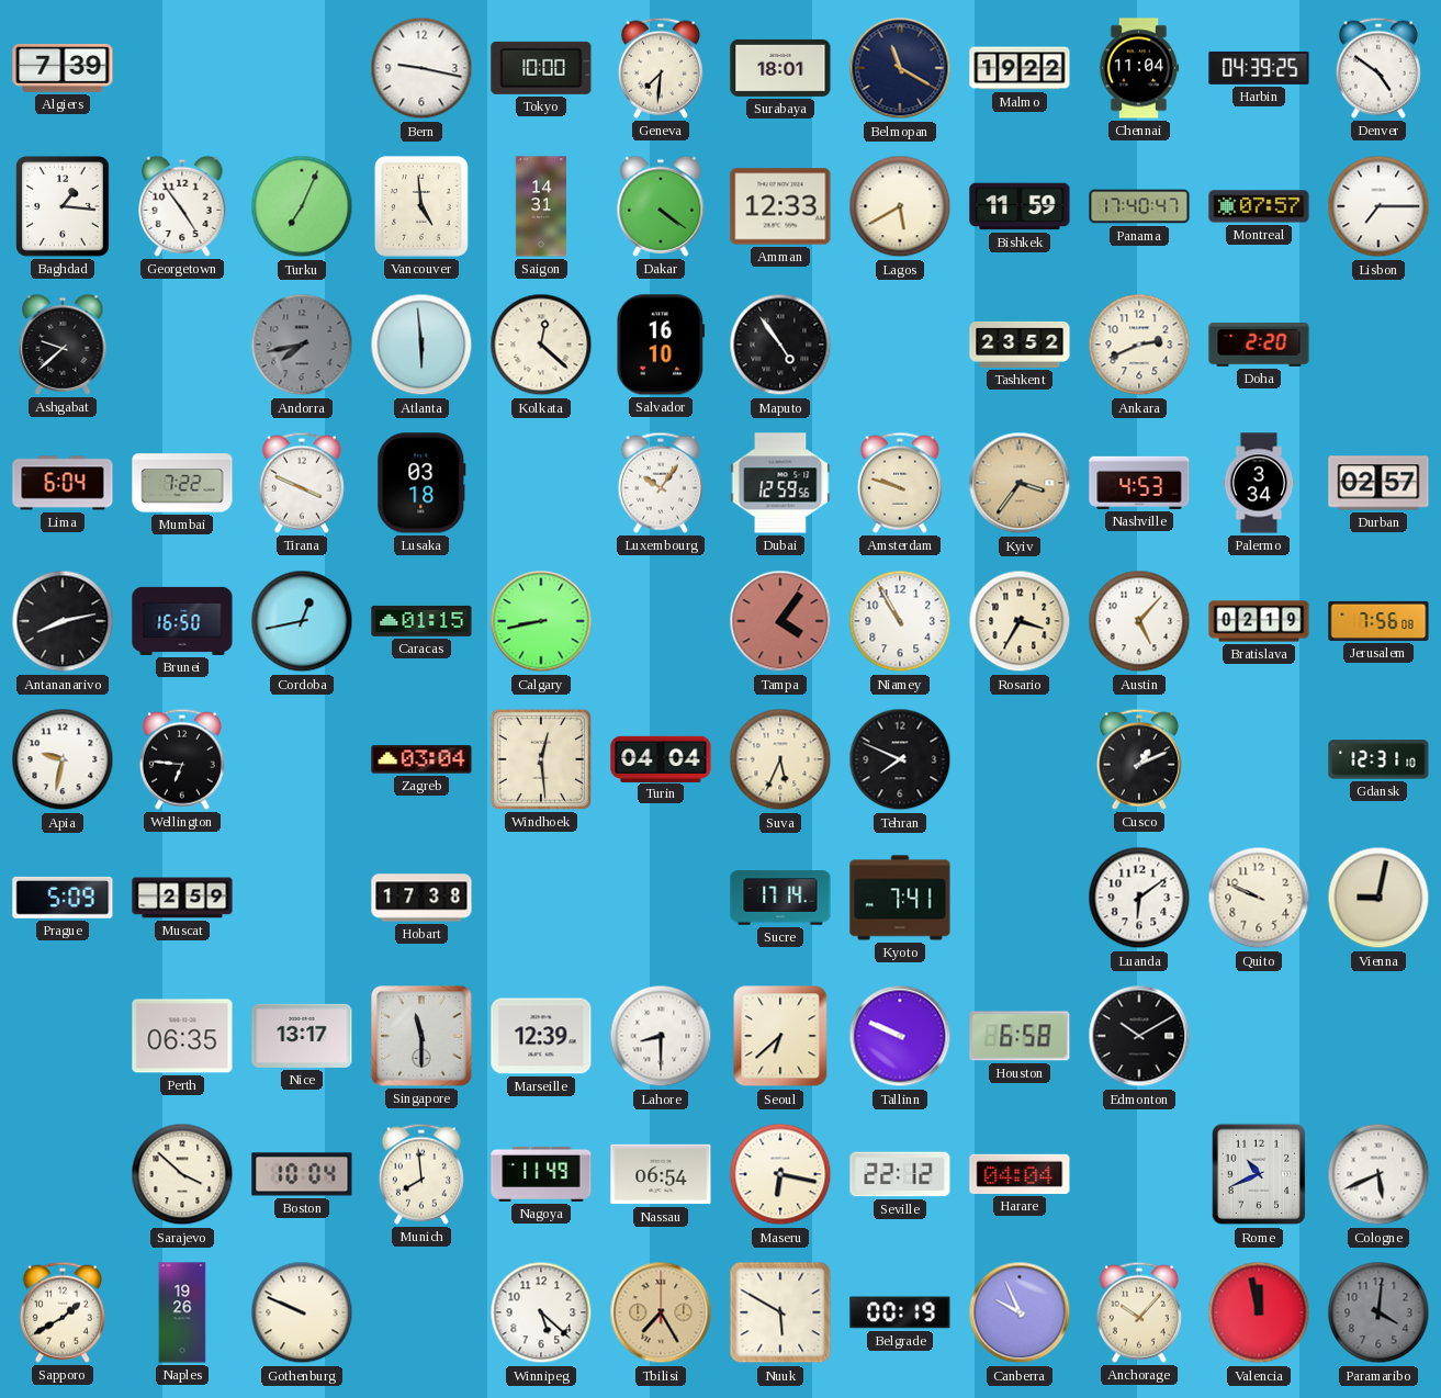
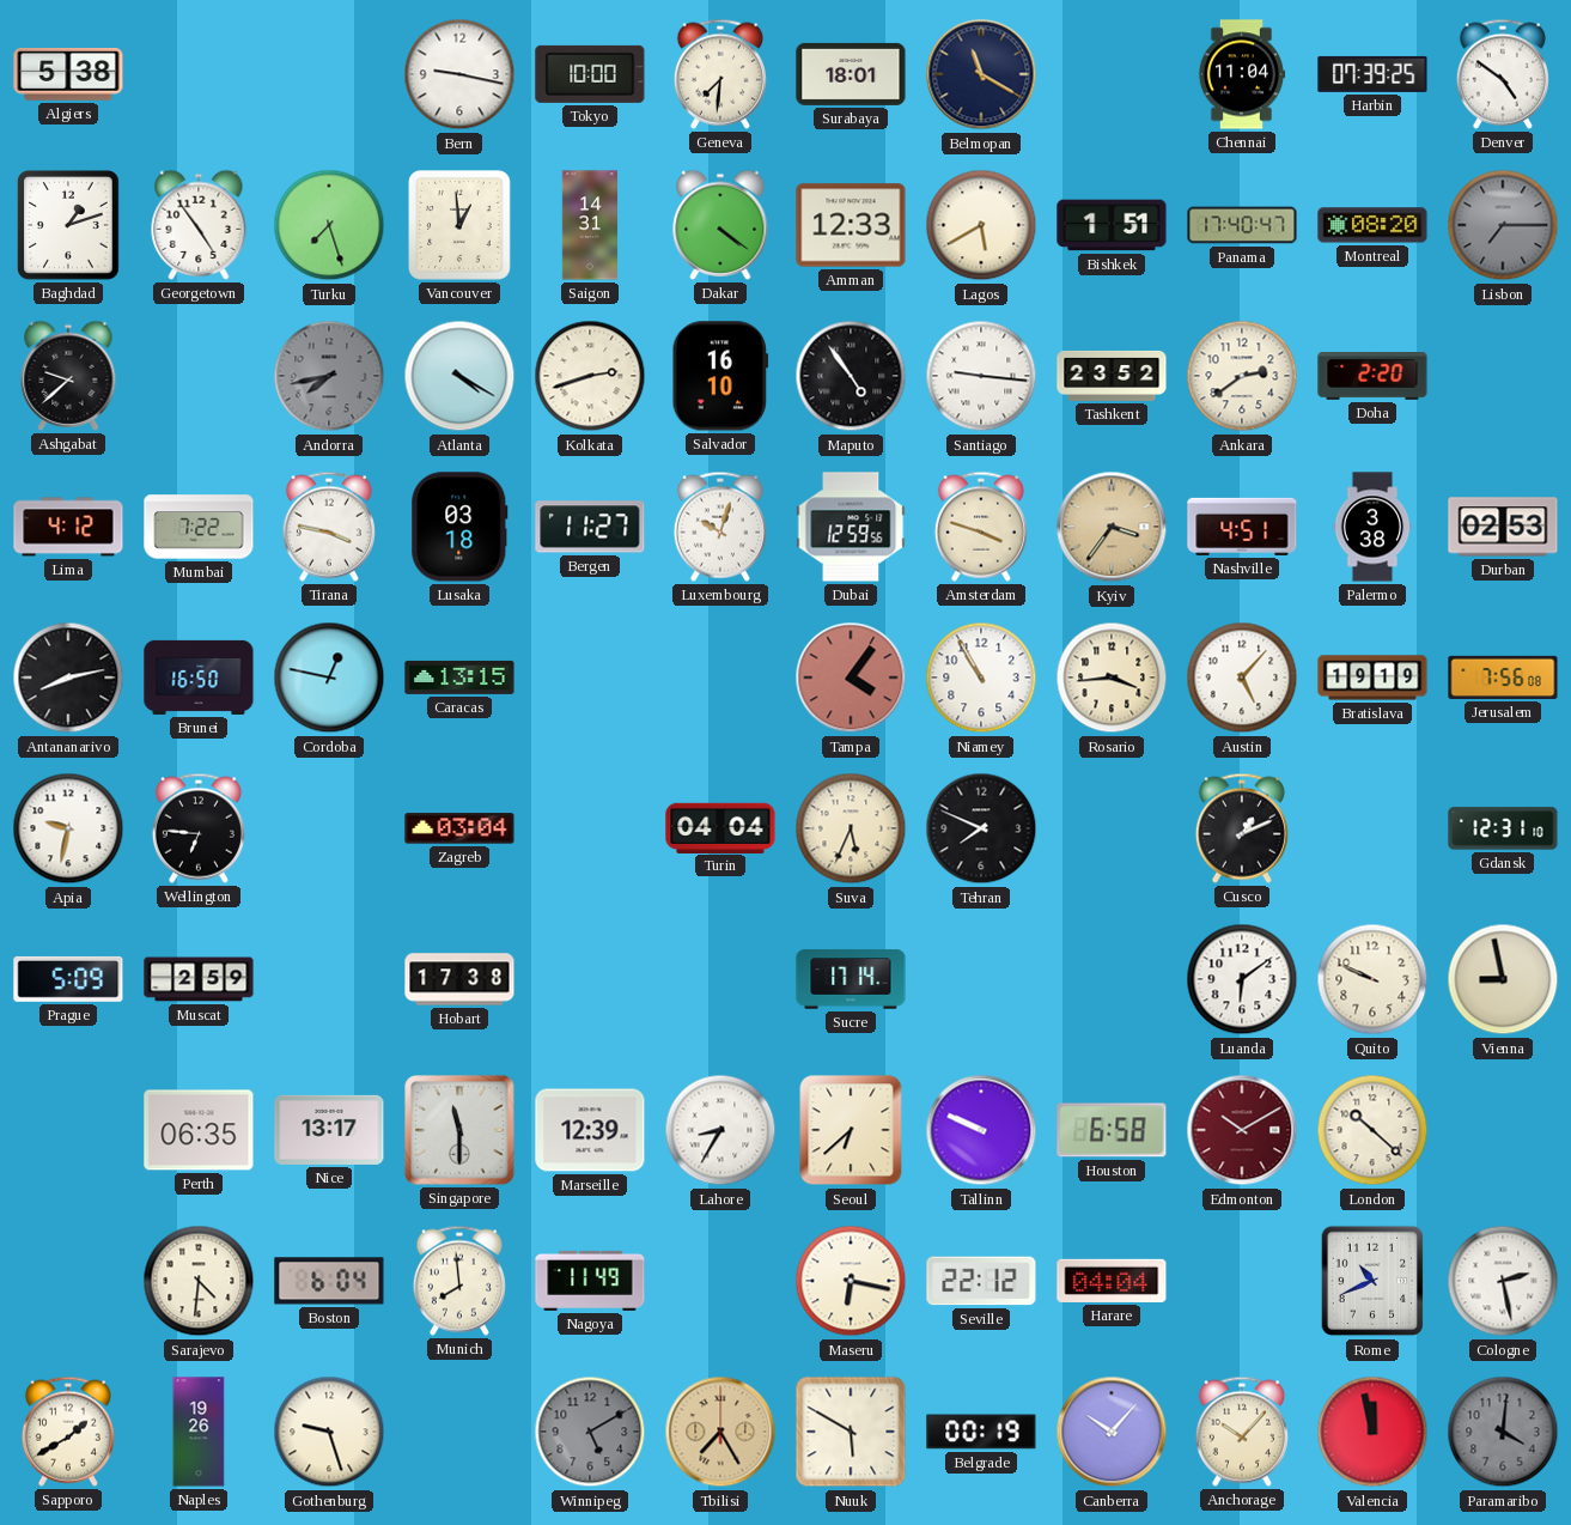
Algiers: 7:39 -> 5:38 (68, 75)
Malmo: 19:22 -> none (1020, 68)
Harbin: 04:39 -> 07:39 (1372, 74)
Baghdad: 1:16 -> 1:12 (69, 225)
Turku: 7:04 -> 7:27 (329, 225)
Vancouver: 4:59 -> 12:59 (461, 225)
Bishkek: 11:59 -> 1:51 (1112, 225)
Montreal: 07:57 -> 08:20 (1372, 225)
Lisbon dial: white -> grey (1503, 225)
Atlanta: 5:59 -> 4:20 (459, 376)
Kolkata: 12:22 -> 2:42 (590, 376)
Santiago: none -> 9:16 (981, 376)
Ankara: 2:41 -> 2:39 (1242, 376)
Lima: 6:04 -> 4:12 (68, 527)
Tirana: 3:49 -> 3:47 (329, 527)
Bergen: none -> 11:27 (590, 527)
Luxembourg: 10:06 -> 10:03 (720, 527)
Amsterdam: 9:48 -> 3:48 (981, 527)
Nashville: 4:53 -> 4:51 (1242, 527)
Palermo: 3:34 -> 3:38 (1372, 527)
Durban: 02:57 -> 02:53 (1503, 527)
Cordoba: 12:43 -> 12:47 (329, 678)
Caracas: 01:15 -> 13:15 (459, 678)
Calgary: 8:43 -> none (541, 621)
Rosario: 3:35 -> 3:44 (1112, 678)
Bratislava: 02:19 -> 19:19 (1372, 678)
Windhoek: 12:29 -> none (541, 759)
Kyoto: 7:41 -> none (900, 898)
Vienna: 9:02 -> 8:58 (1503, 979)
Lahore: 8:30 -> 8:35 (720, 1130)
Edmonton dial: black -> burgundy (1242, 1130)
London: none -> 10:22 (1372, 1130)
Sarajevo: 3:52 -> 4:31 (199, 1281)
Boston: 10:04 -> 6:04 (329, 1281)
Nassau: 06:54 -> none (661, 1174)
Cologne: 5:41 -> 2:28 (1503, 1281)
Gothenburg: 9:49 -> 9:27 (329, 1432)
Winnipeg: 5:22 -> 5:10 (590, 1432)
Winnipeg dial: white -> grey (590, 1432)
Canberra: 9:56 -> 10:07 (1112, 1432)
